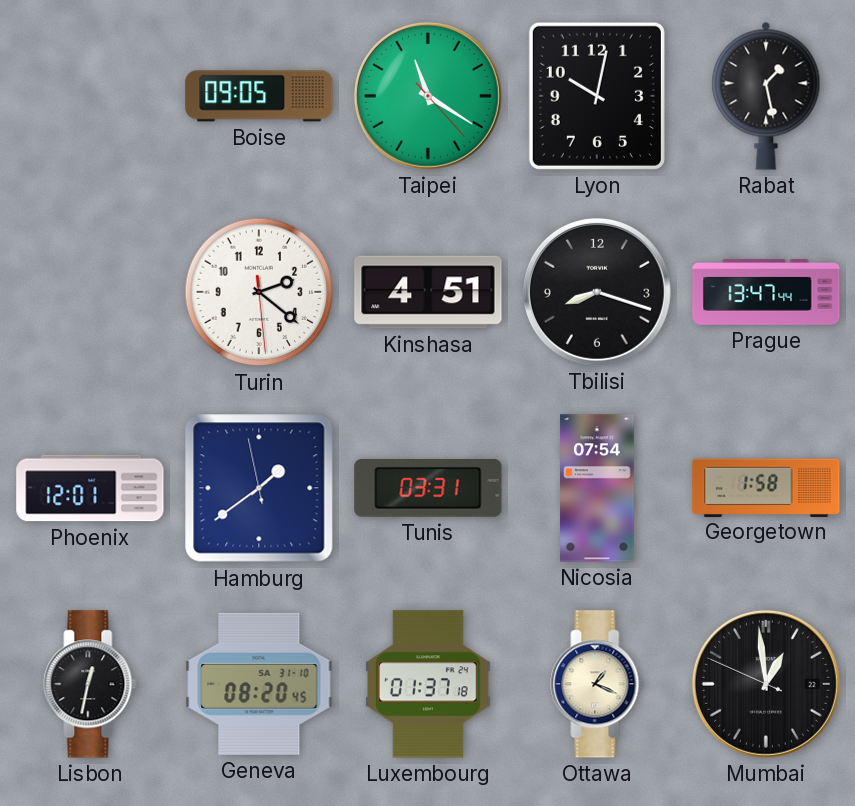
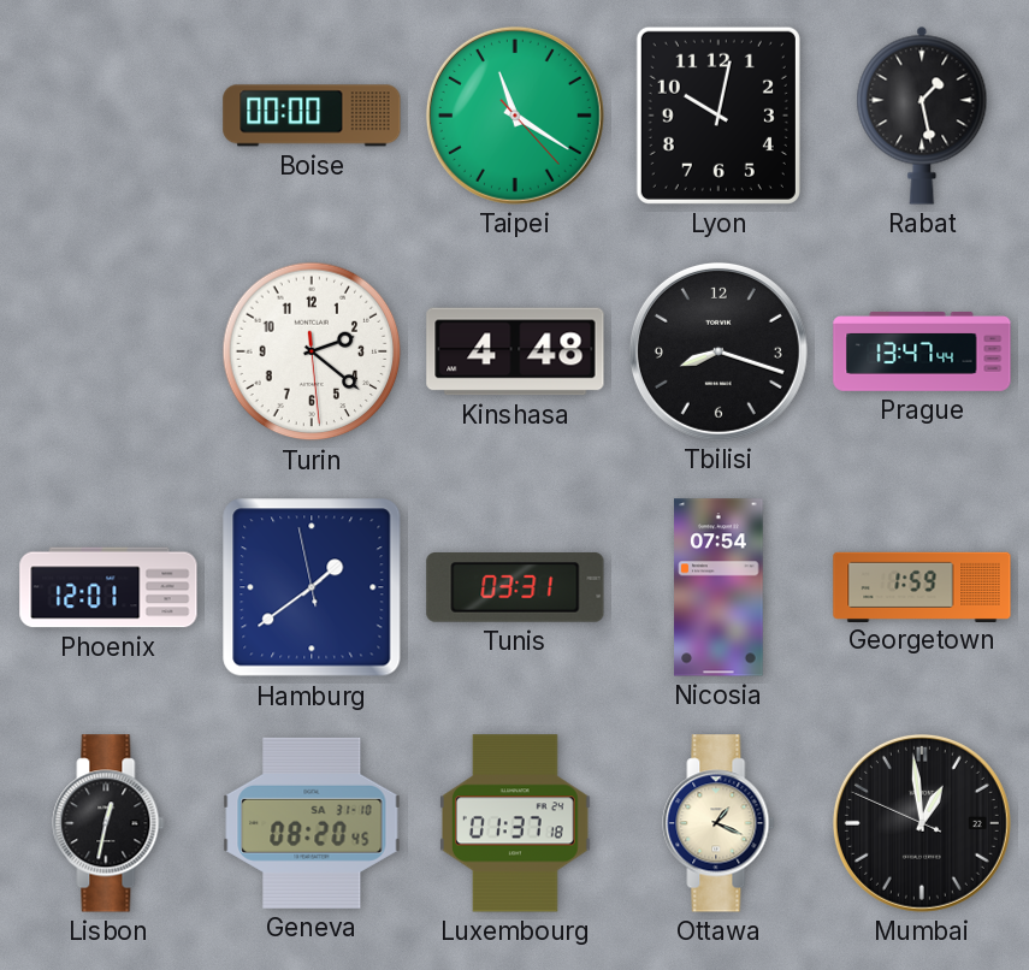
Boise: 09:05 -> 00:00 (312, 116)
Kinshasa: 4:51 -> 4:48 (515, 351)
Georgetown: 1:58 -> 1:59 (922, 586)
